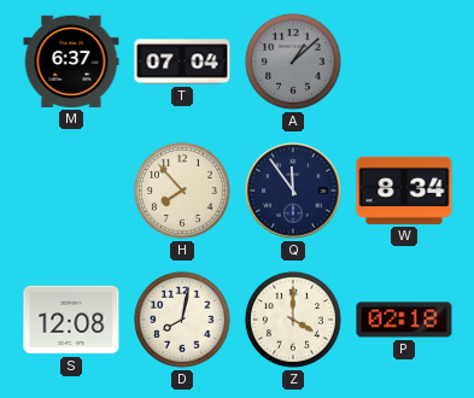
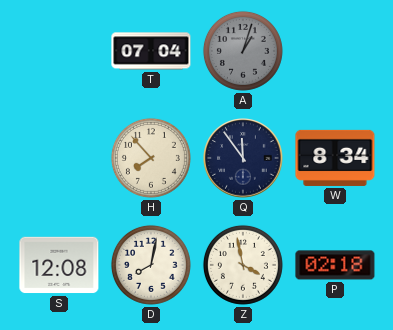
M: 6:37 -> none (71, 62)
A: 1:08 -> 1:03 (243, 51)
Z: 4:00 -> 3:58 (243, 265)
